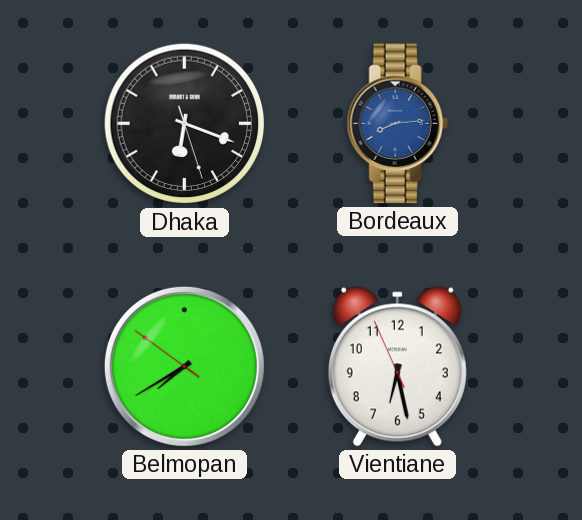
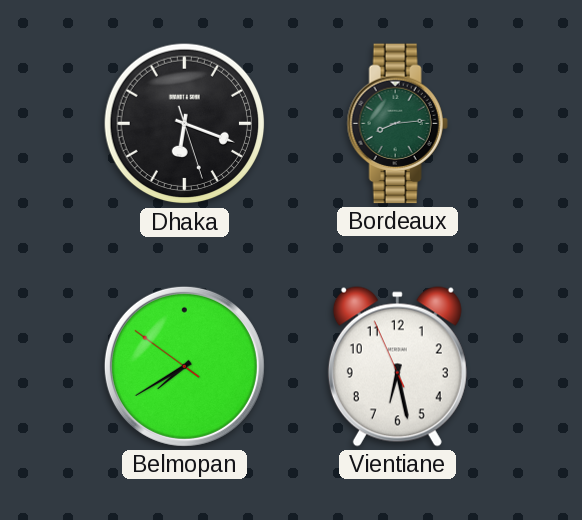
Bordeaux dial: blue -> green (397, 124)
